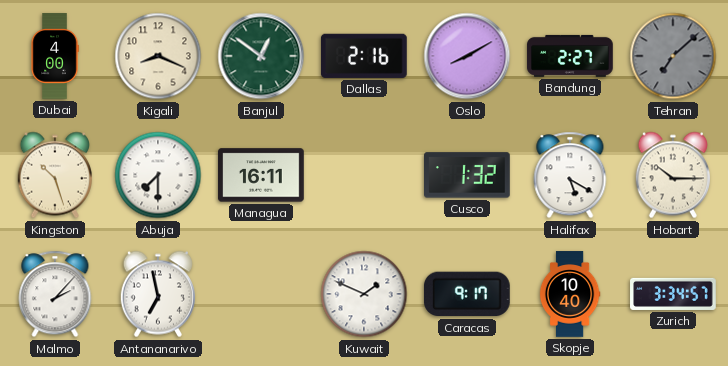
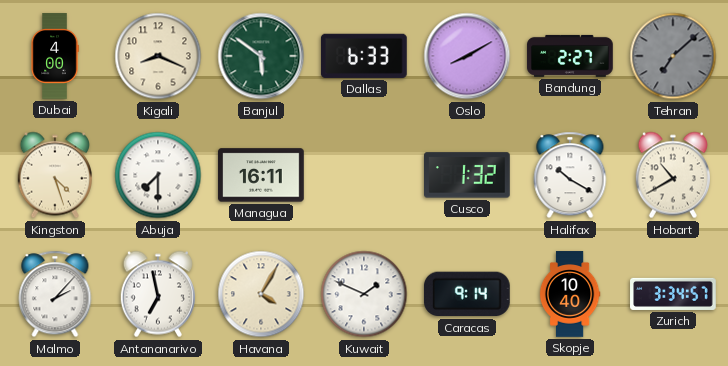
Banjul: 12:51 -> 5:51 (261, 56)
Dallas: 2:16 -> 6:33 (364, 56)
Kingston: 10:27 -> 4:27 (54, 175)
Halifax: 5:20 -> 10:20 (570, 175)
Hobart: 10:15 -> 10:40 (672, 175)
Havana: none -> 4:05 (261, 294)
Caracas: 9:17 -> 9:14 (467, 294)
